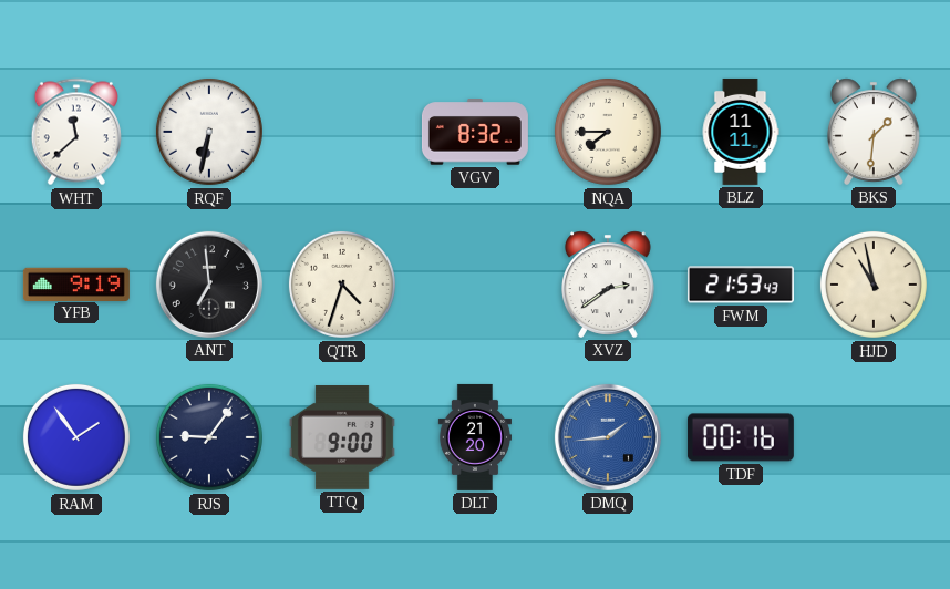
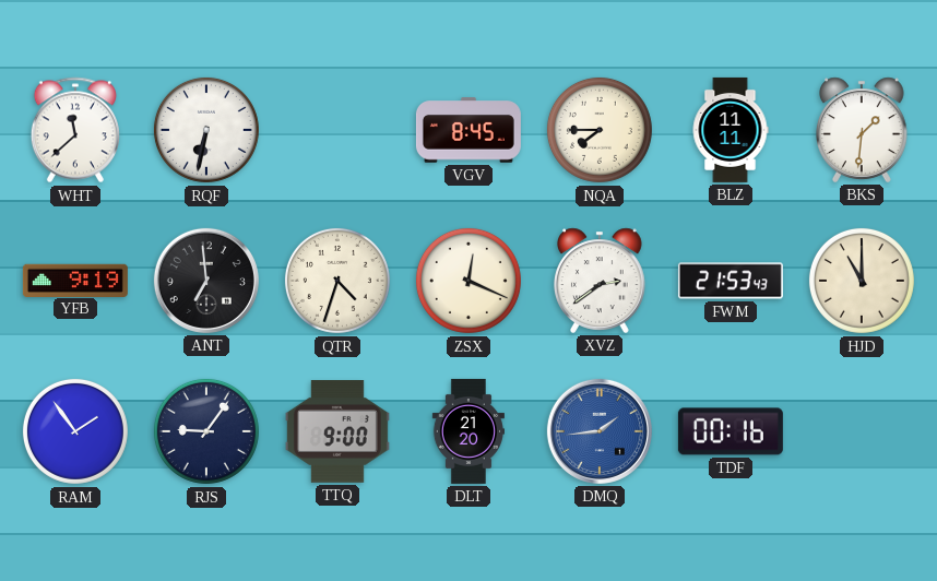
VGV: 8:32 -> 8:45 (468, 130)
ZSX: none -> 12:19 (468, 281)
HJD: 10:58 -> 11:00 (862, 281)
